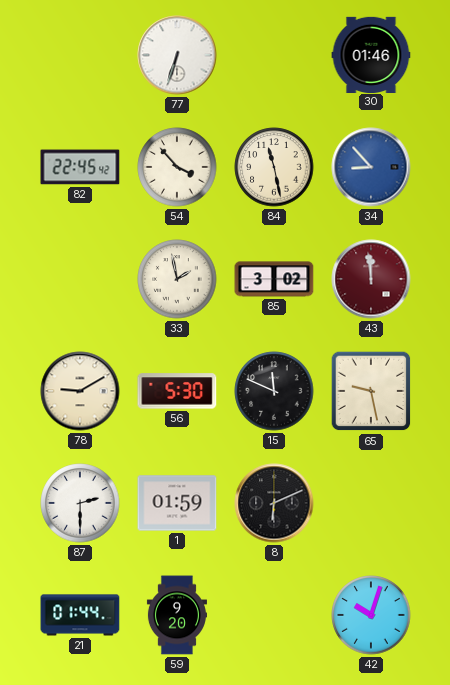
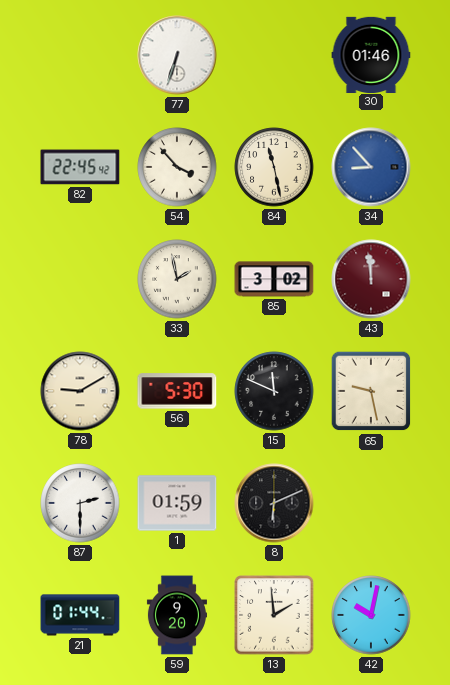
13: none -> 1:59 (274, 615)
42: 10:03 -> 10:02 (371, 615)
